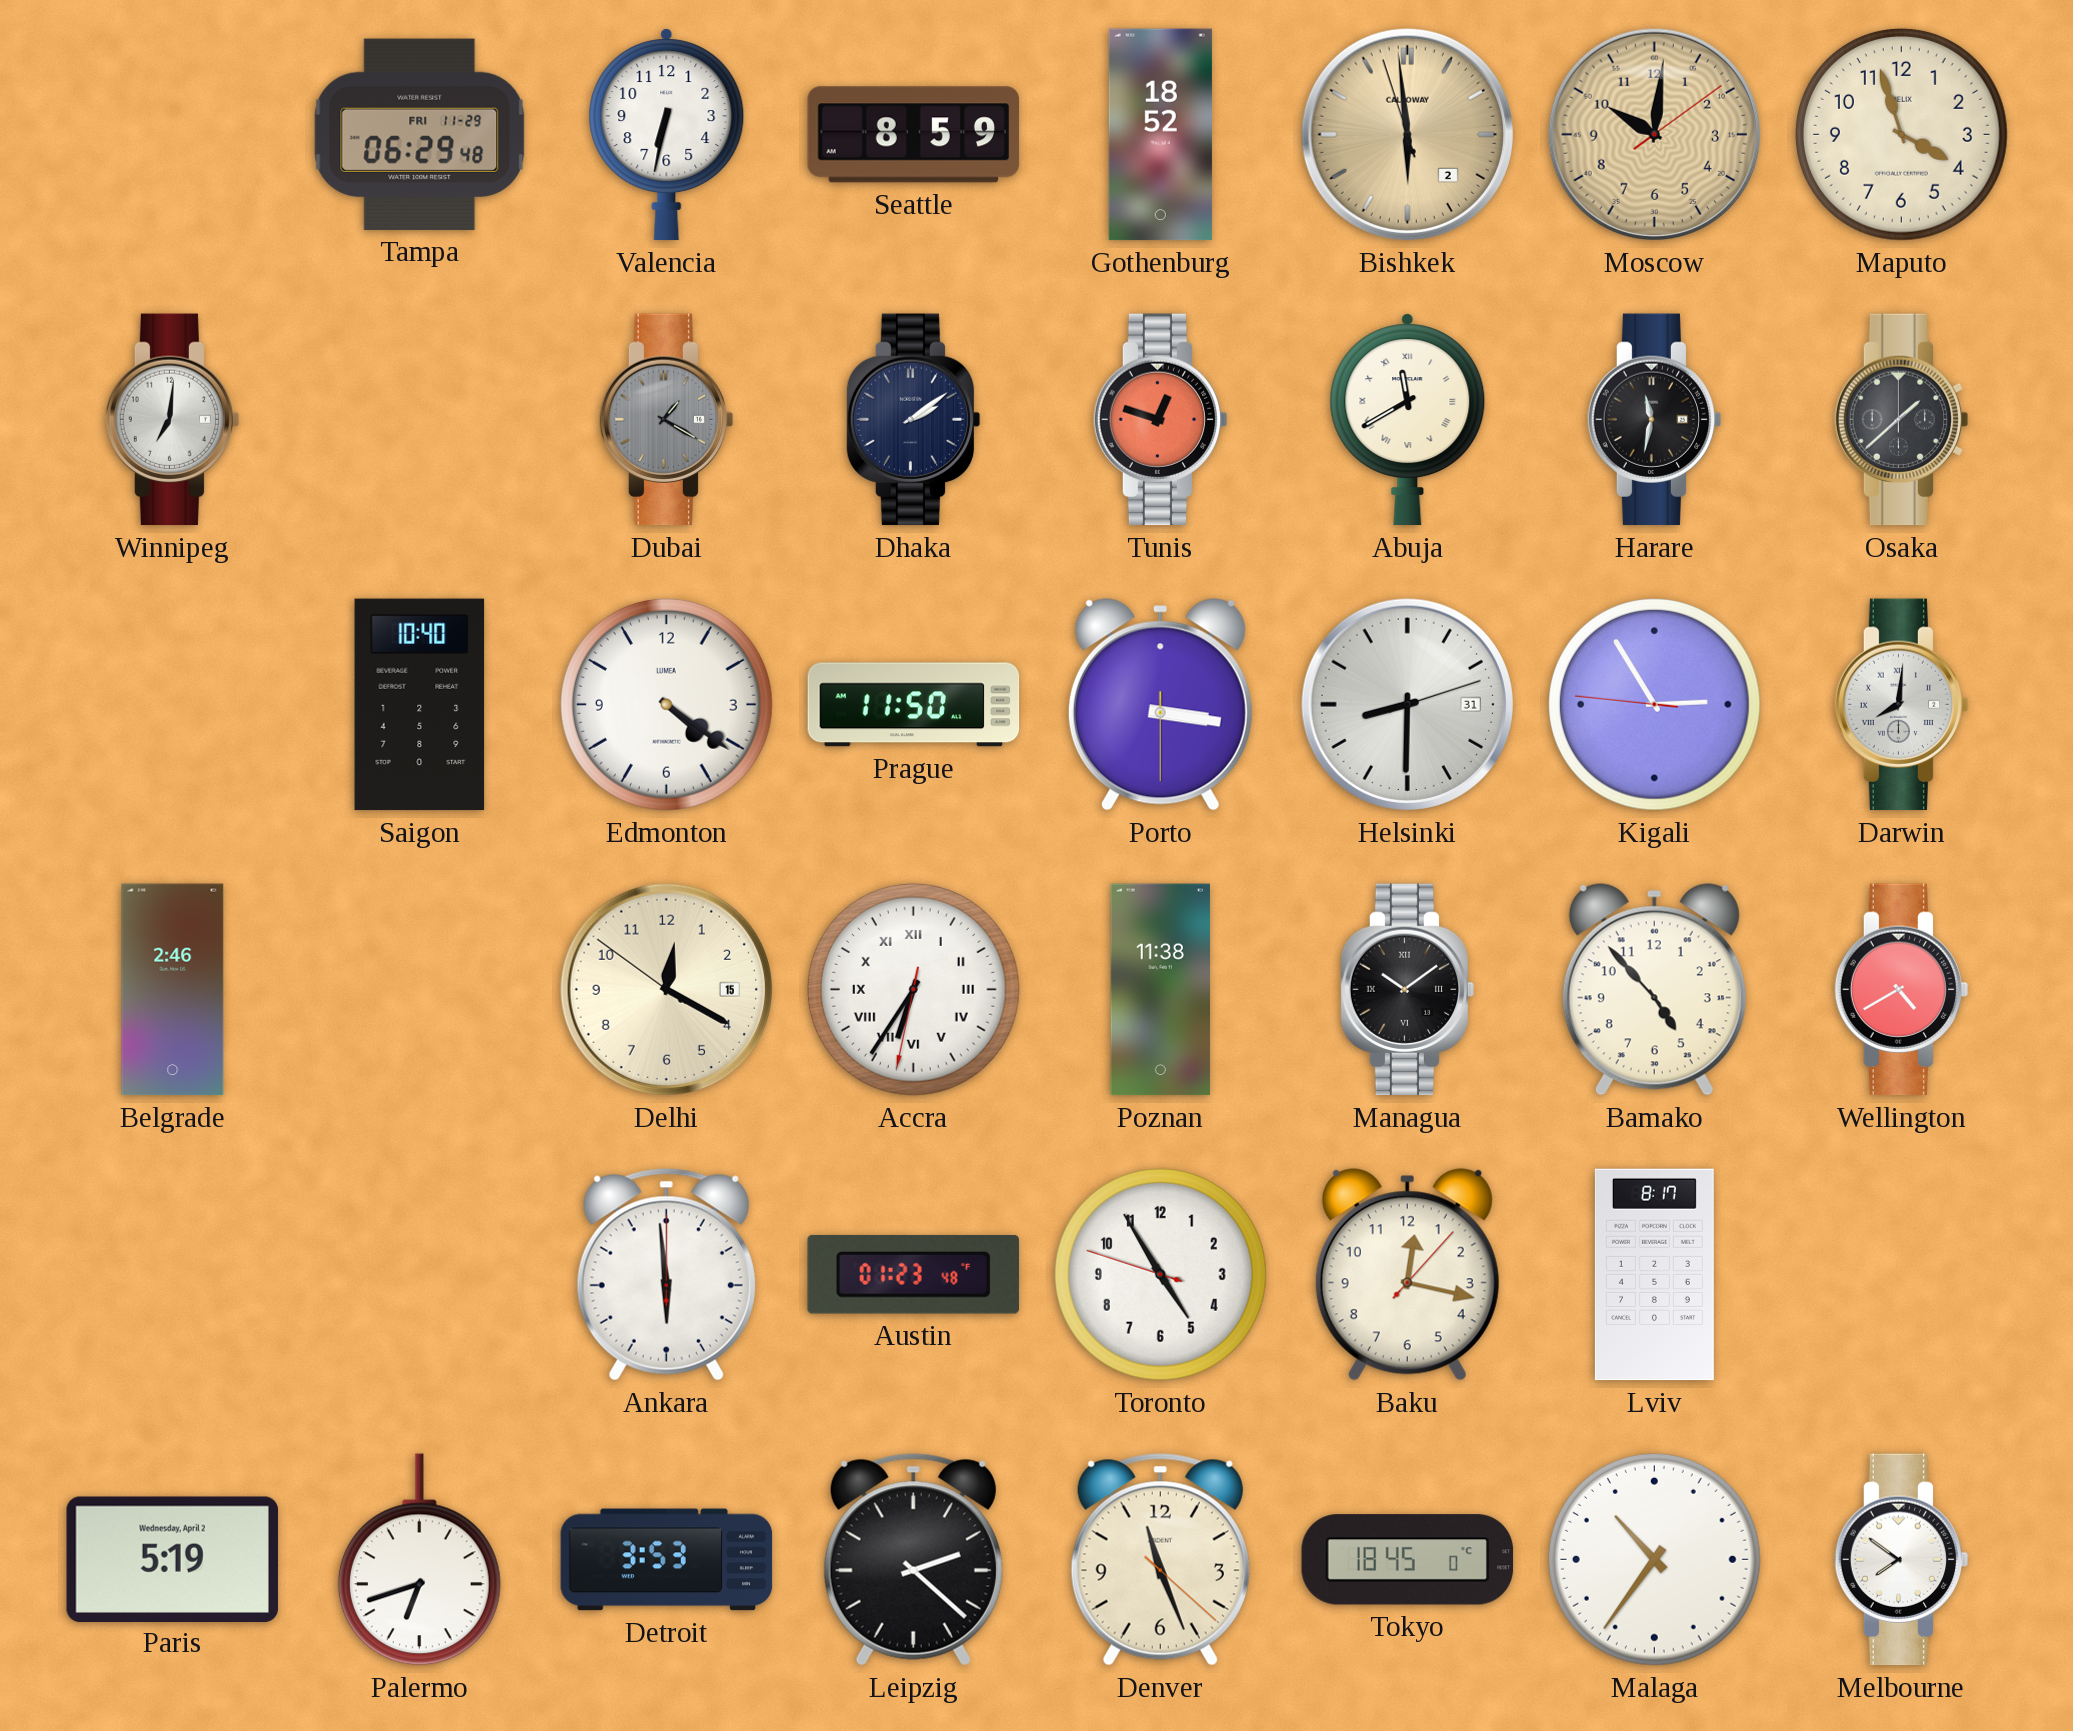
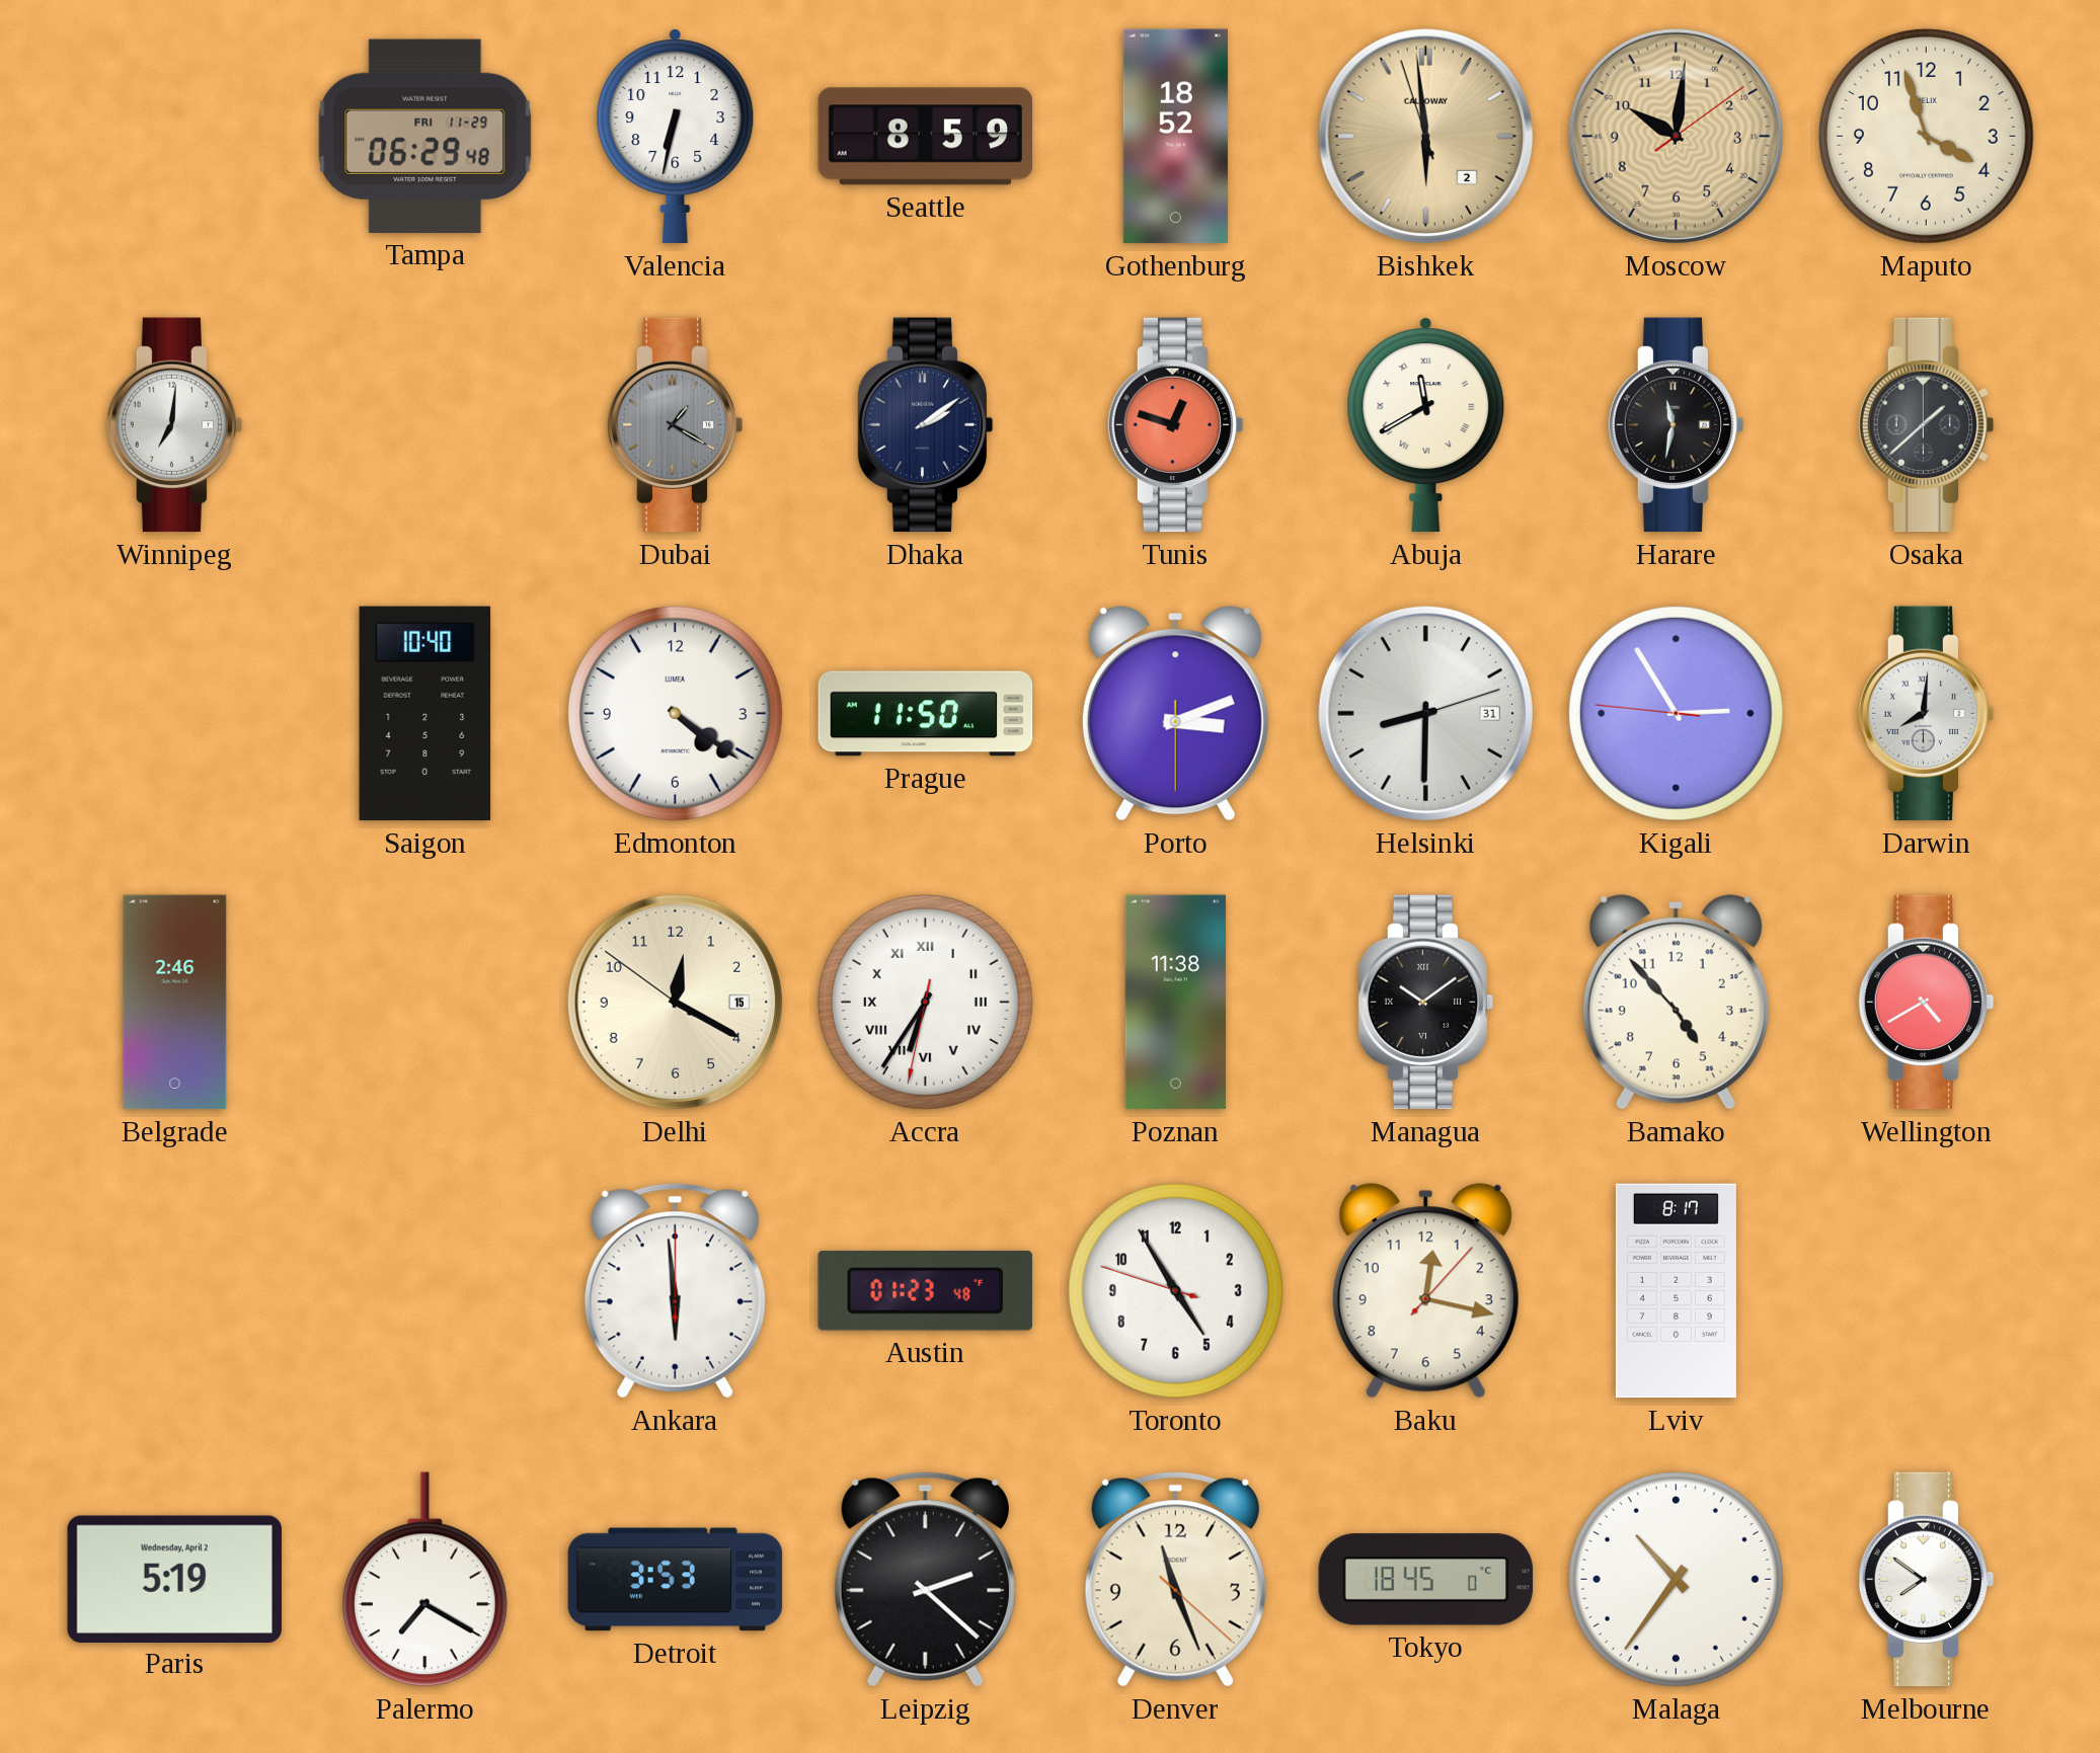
Porto: 3:16 -> 3:11 (1175, 714)
Palermo: 6:42 -> 7:20 (424, 1580)
